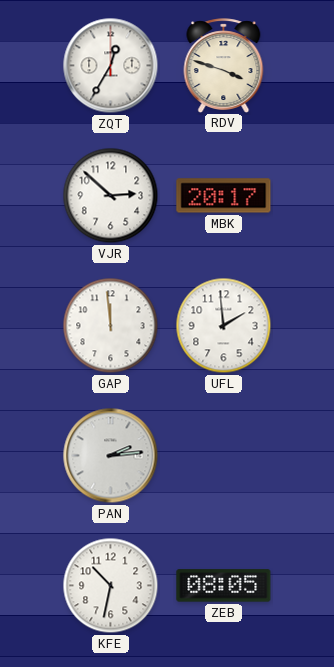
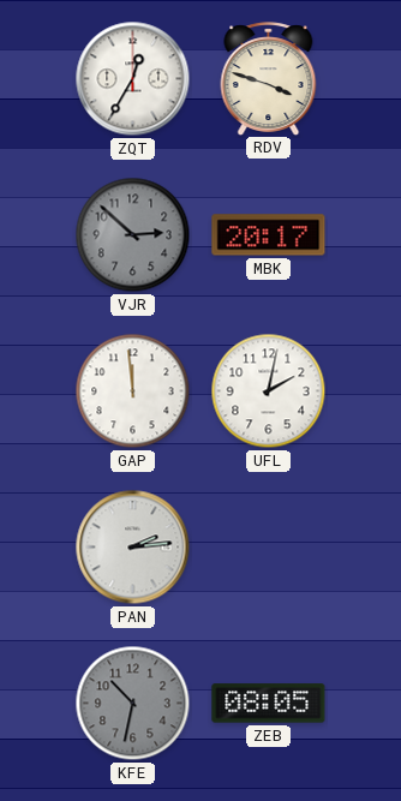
VJR dial: white -> grey (133, 235)
UFL: 1:59 -> 2:02 (269, 391)
KFE dial: white -> grey (133, 704)
